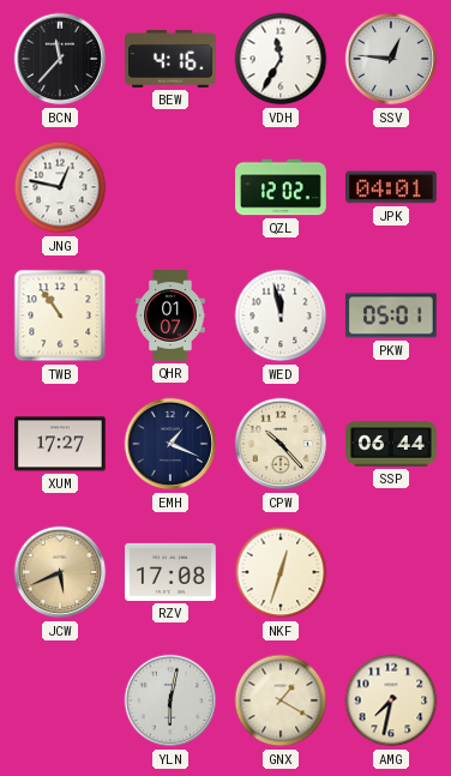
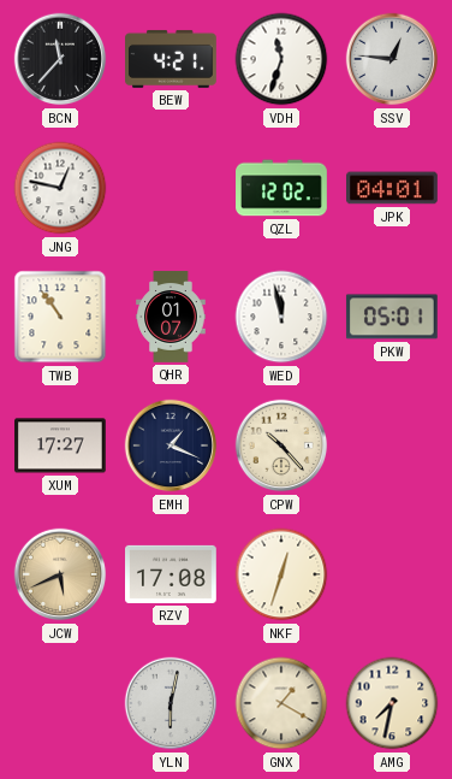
BEW: 4:16 -> 4:21 (172, 59)
VDH: 11:35 -> 11:33 (281, 59)
SSP: 06:44 -> none (392, 444)
